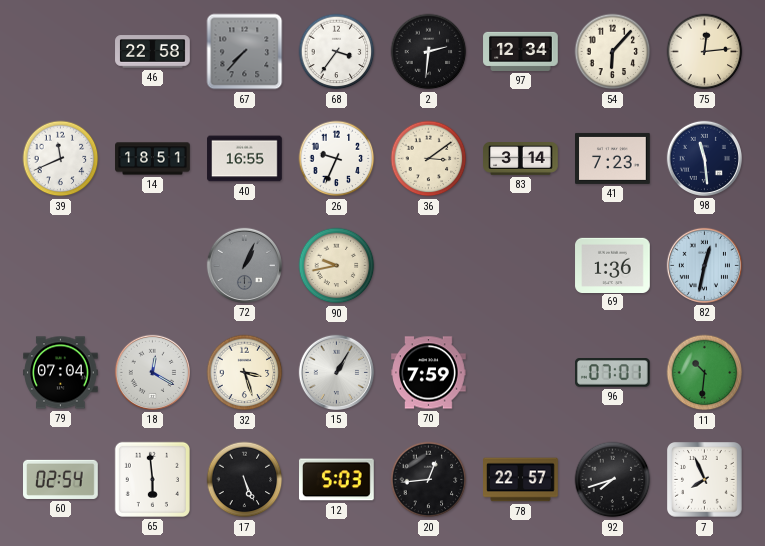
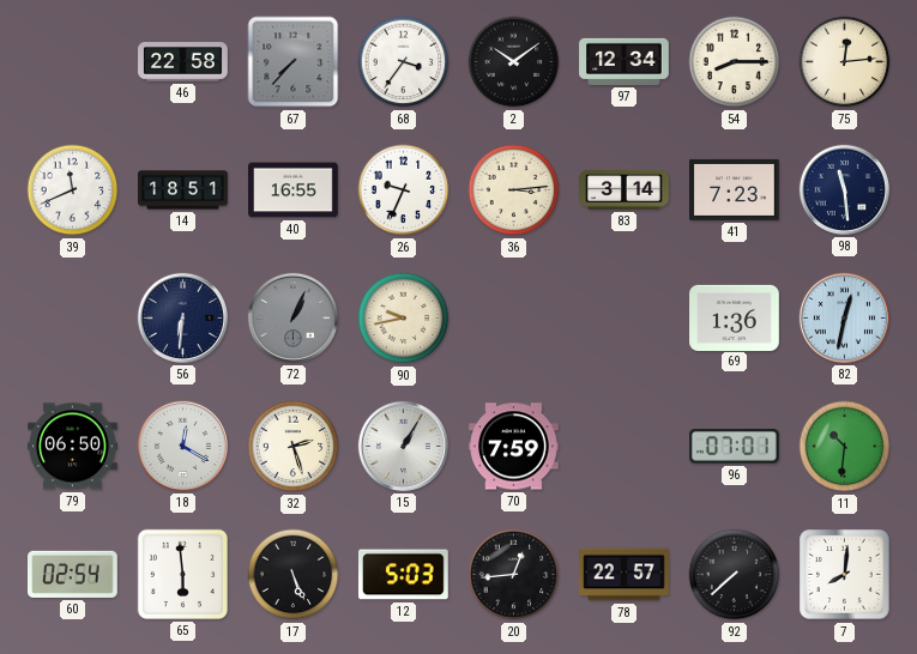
2: 2:31 -> 10:09 (514, 62)
54: 6:07 -> 8:15 (735, 62)
36: 3:09 -> 3:14 (514, 190)
56: none -> 6:31 (182, 317)
79: 07:04 -> 06:50 (73, 447)
32: 3:27 -> 2:27 (294, 447)
92: 7:42 -> 7:38 (735, 575)
7: 7:56 -> 8:01 (845, 575)
